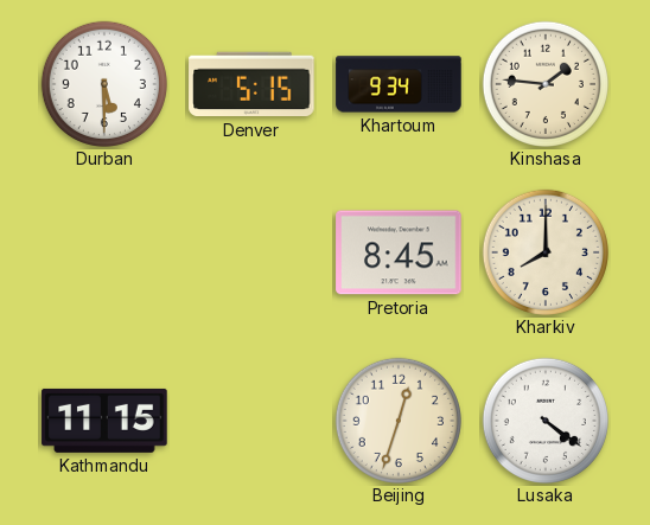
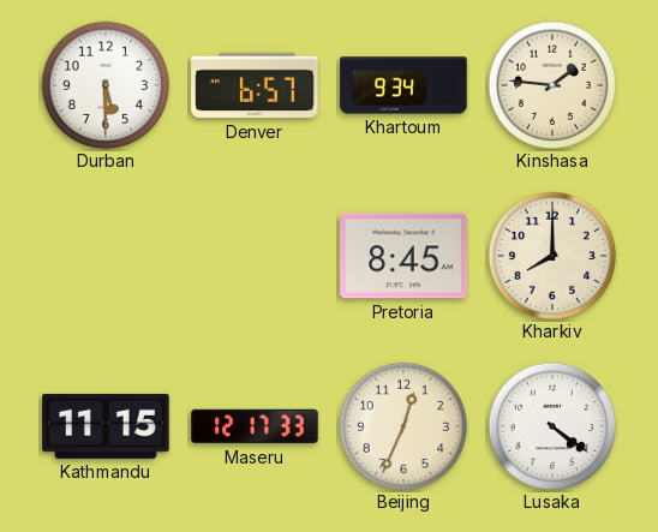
Denver: 5:15 -> 6:57 (255, 85)
Maseru: none -> 12:17 (255, 426)
Beijing: 12:33 -> 12:34 (402, 425)
